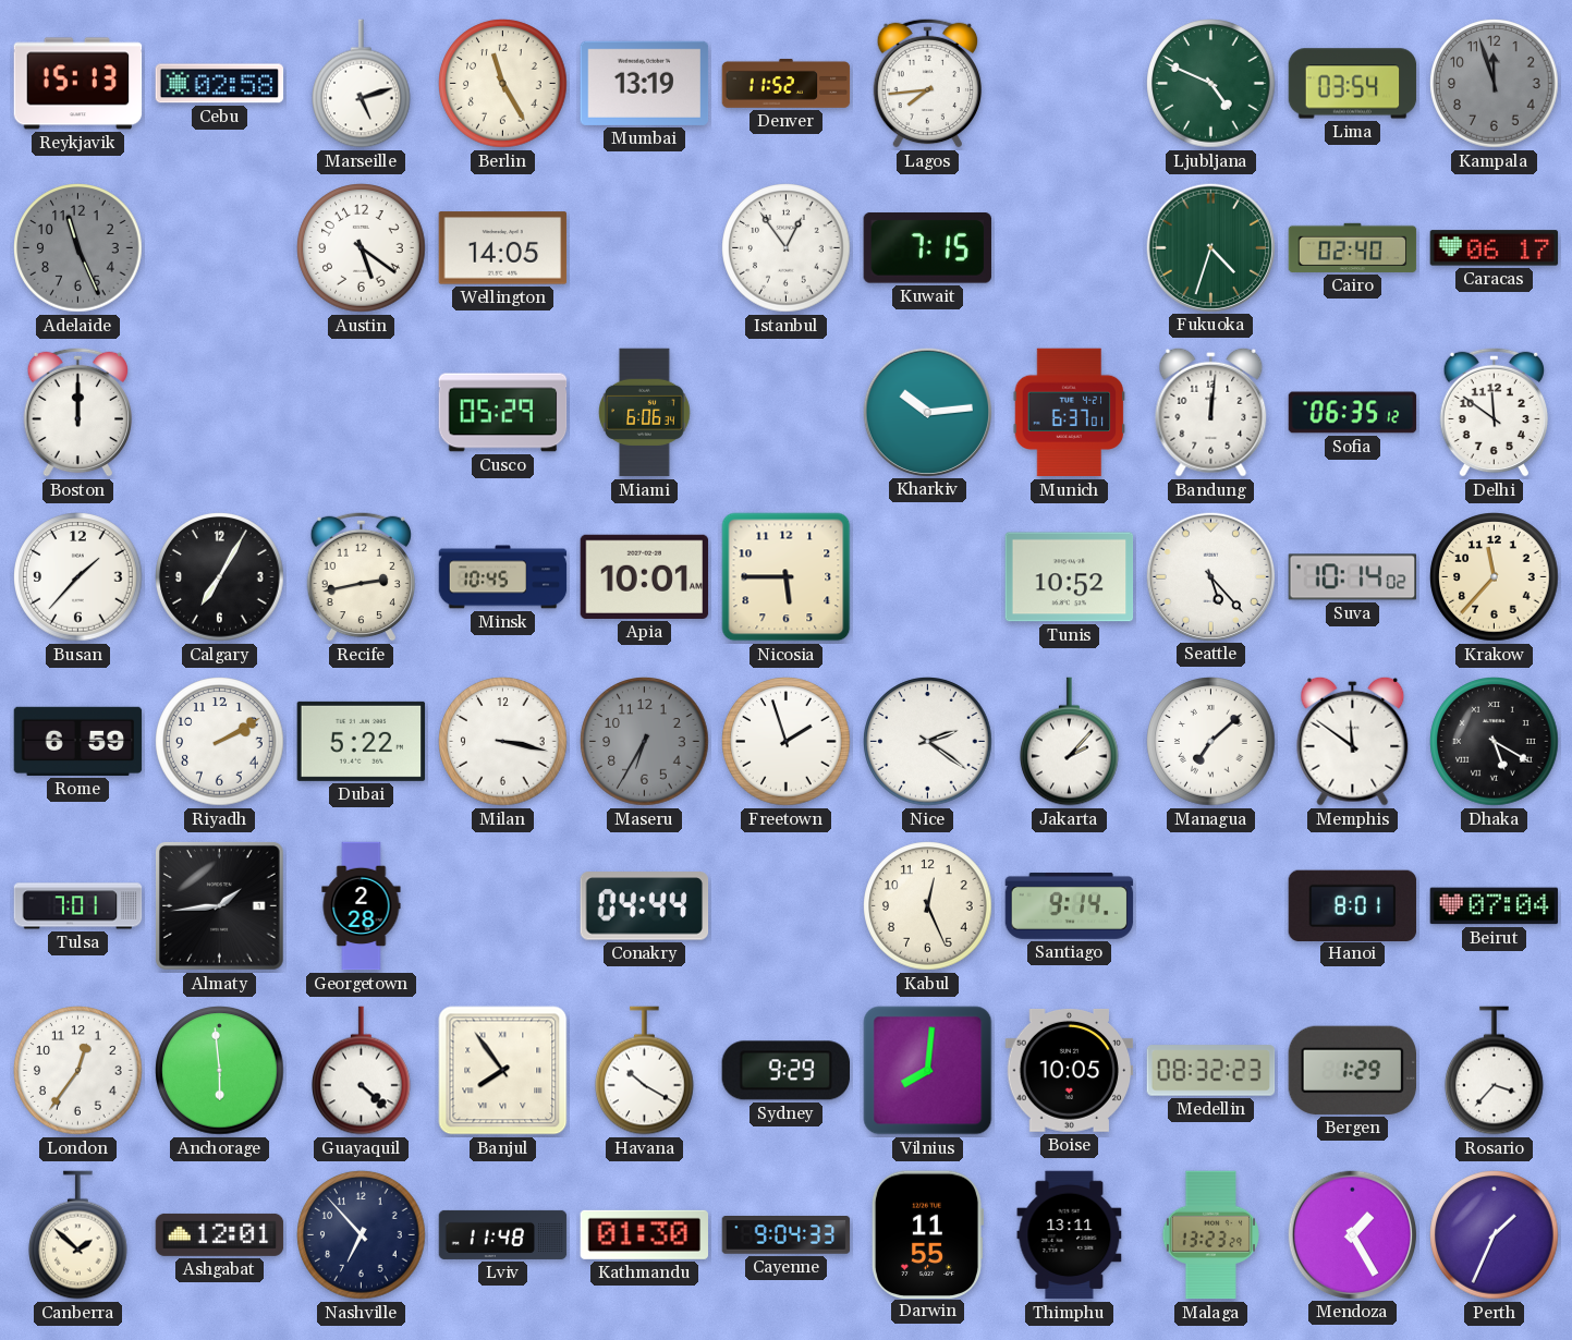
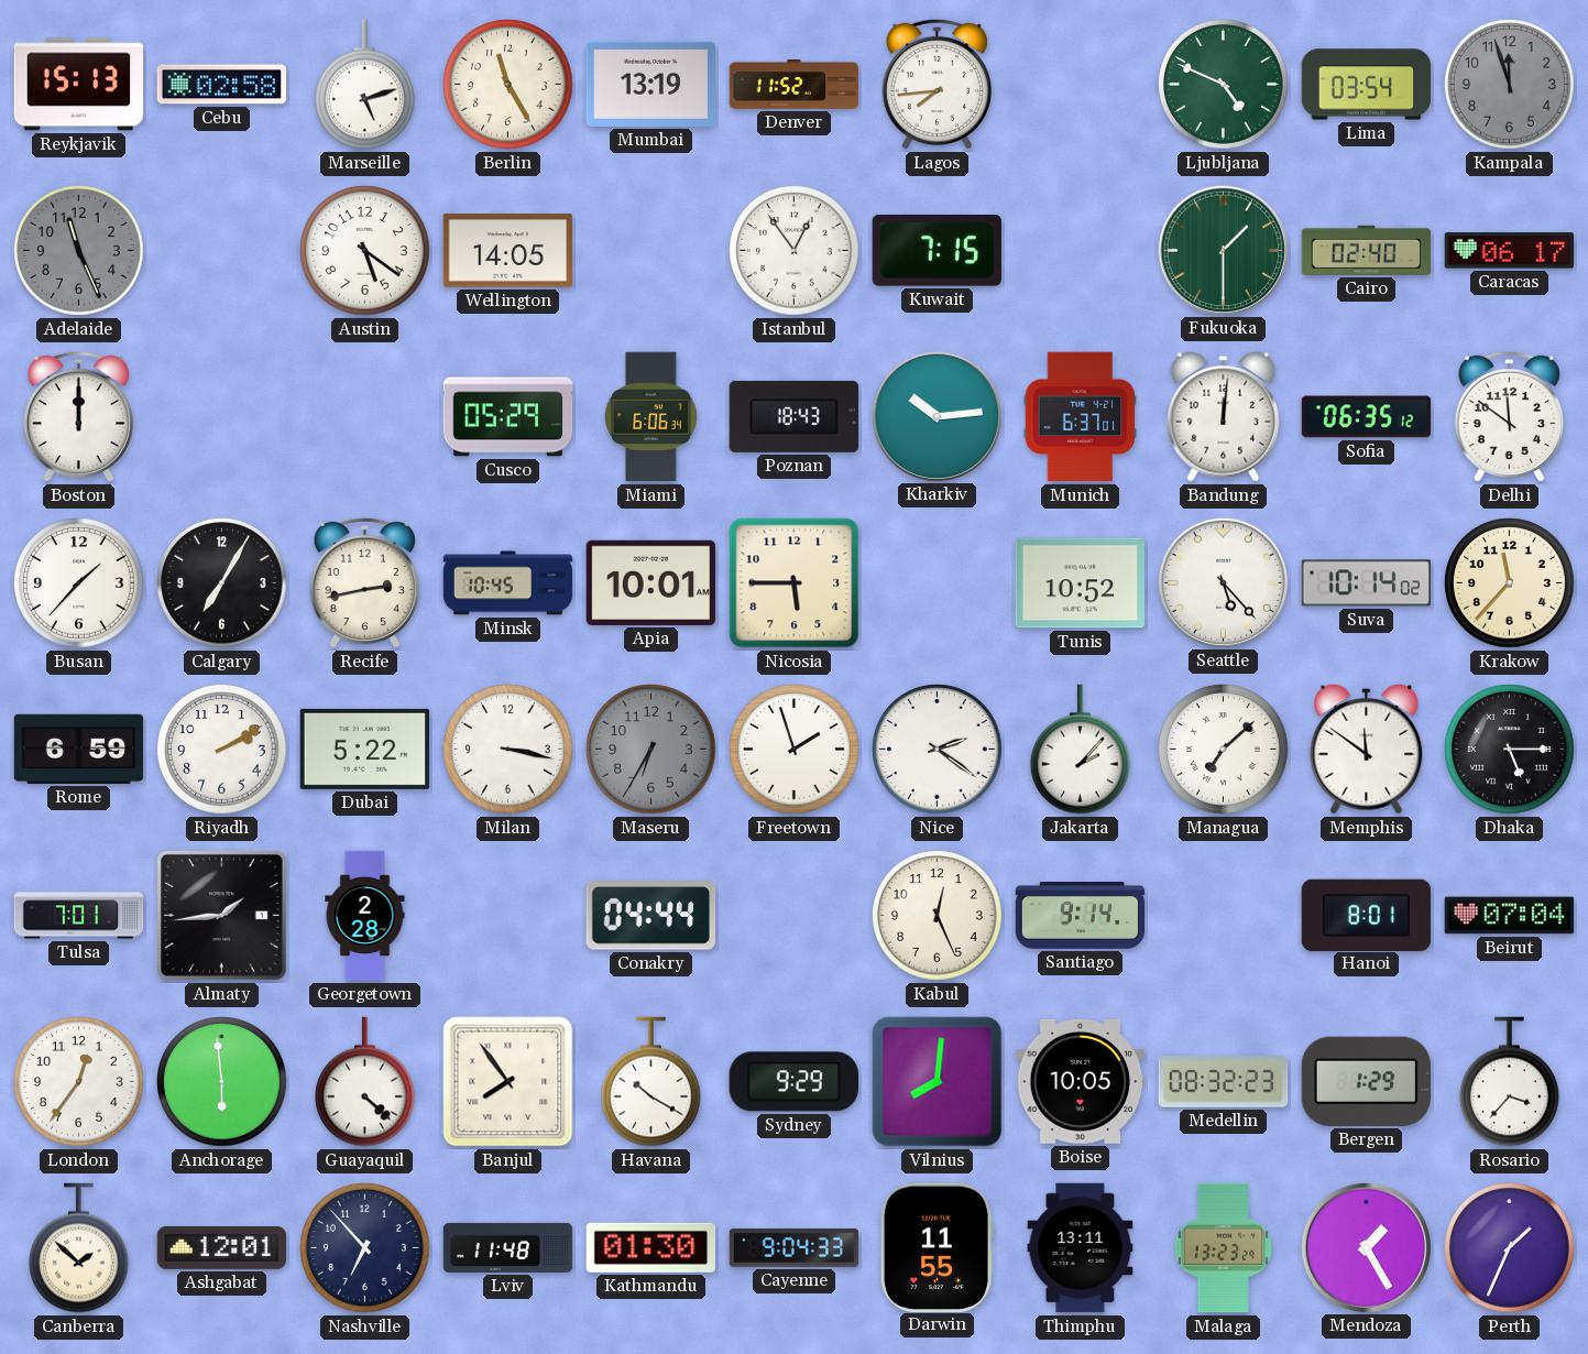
Fukuoka: 4:33 -> 1:30 (1223, 250)
Poznan: none -> 18:43 (795, 416)
Dhaka: 5:20 -> 5:15 (1510, 750)
